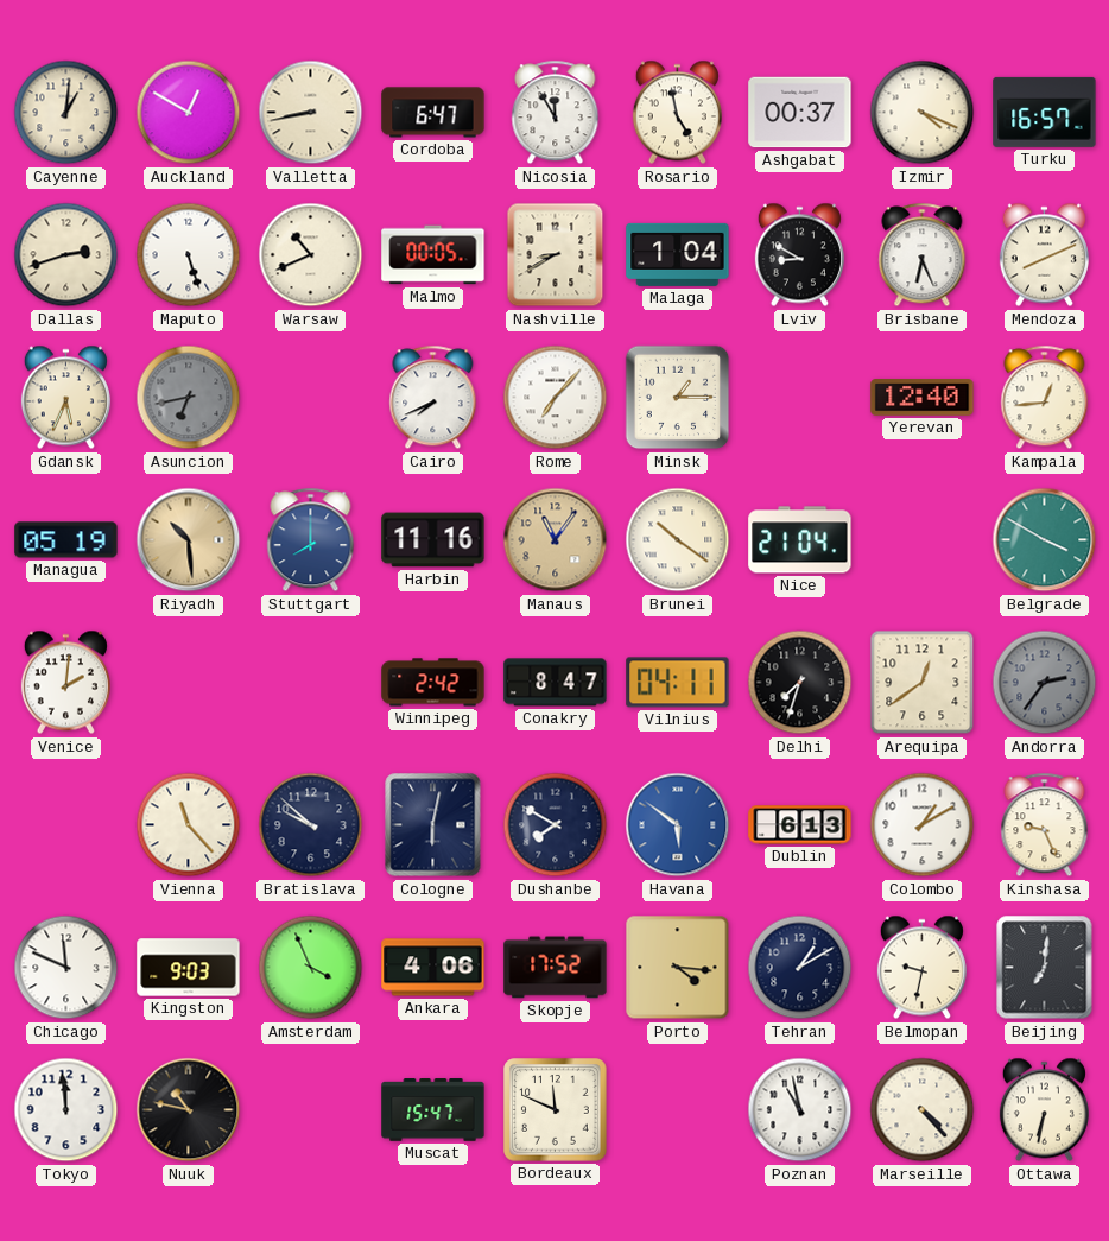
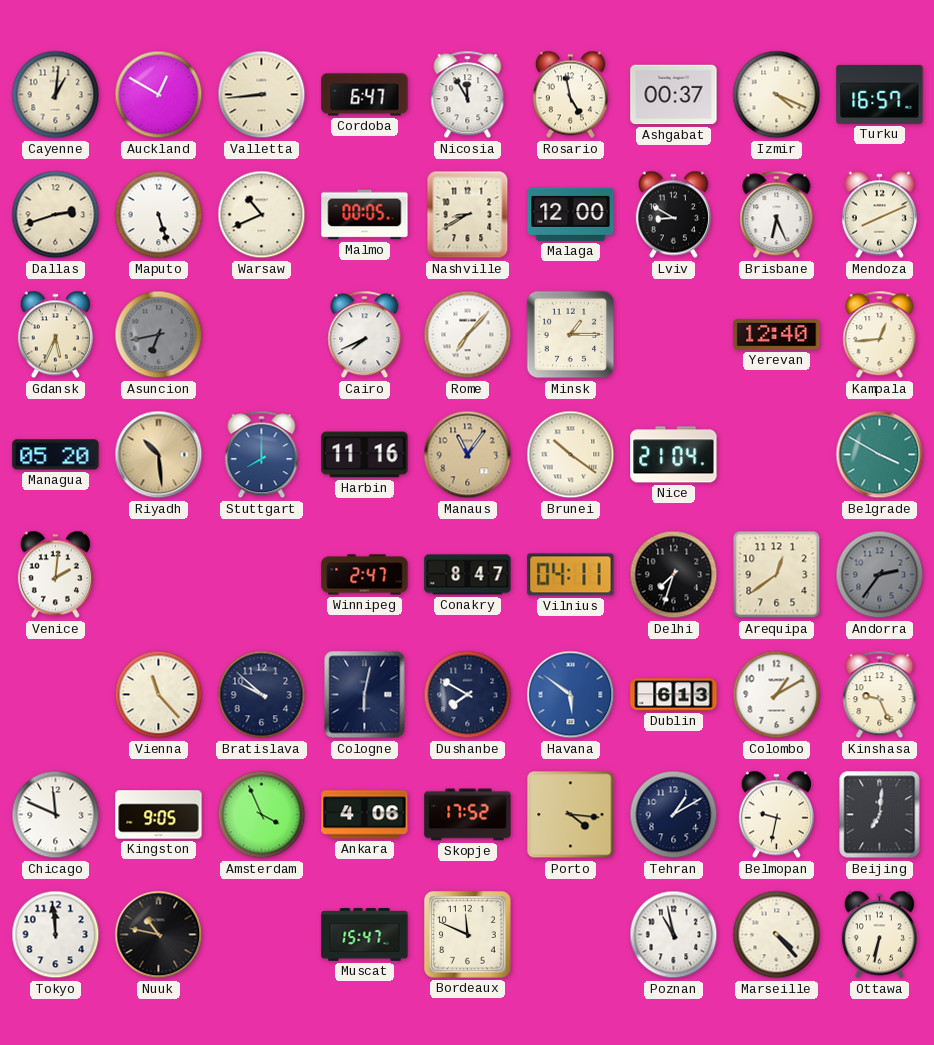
Valletta: 8:43 -> 8:44 (262, 95)
Malaga: 1:04 -> 12:00 (571, 214)
Managua: 05:19 -> 05:20 (56, 455)
Winnipeg: 2:42 -> 2:47 (365, 575)
Kingston: 9:03 -> 9:05 (159, 815)
